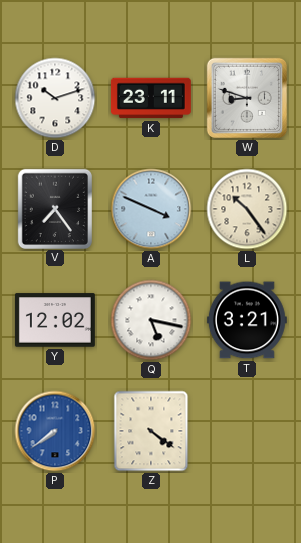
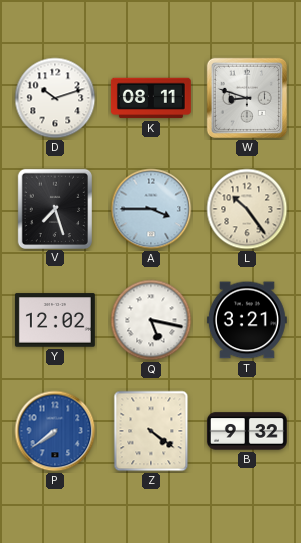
K: 23:11 -> 08:11 (151, 98)
V: 7:24 -> 7:27 (54, 208)
A: 3:49 -> 3:45 (151, 209)
B: none -> 9:32 (247, 431)
